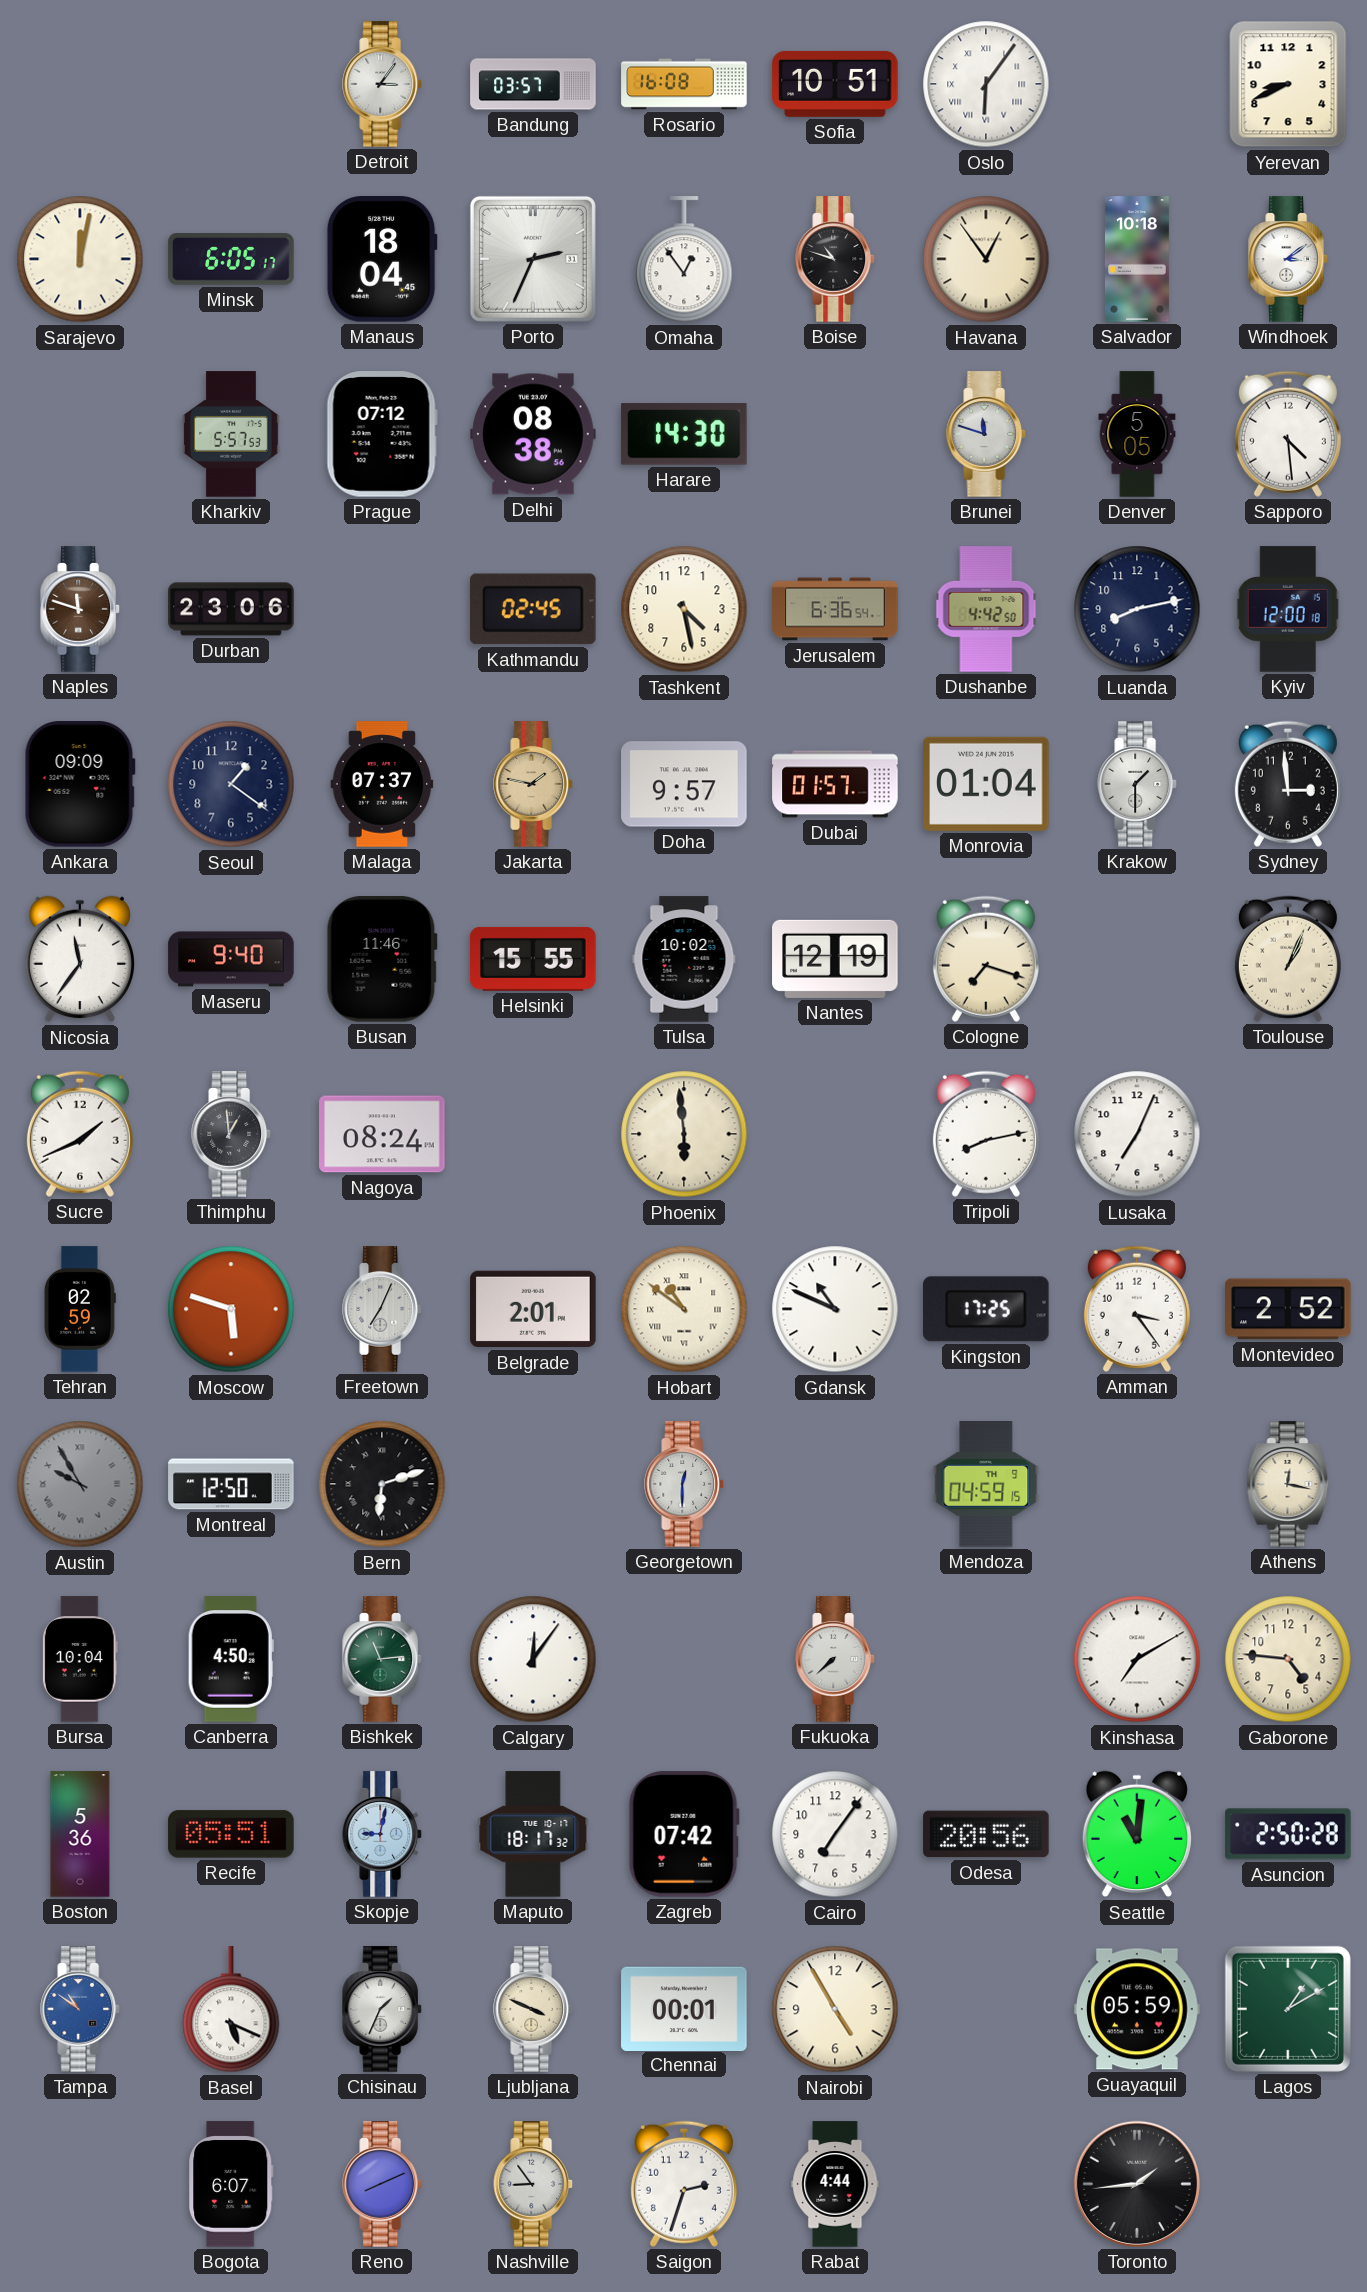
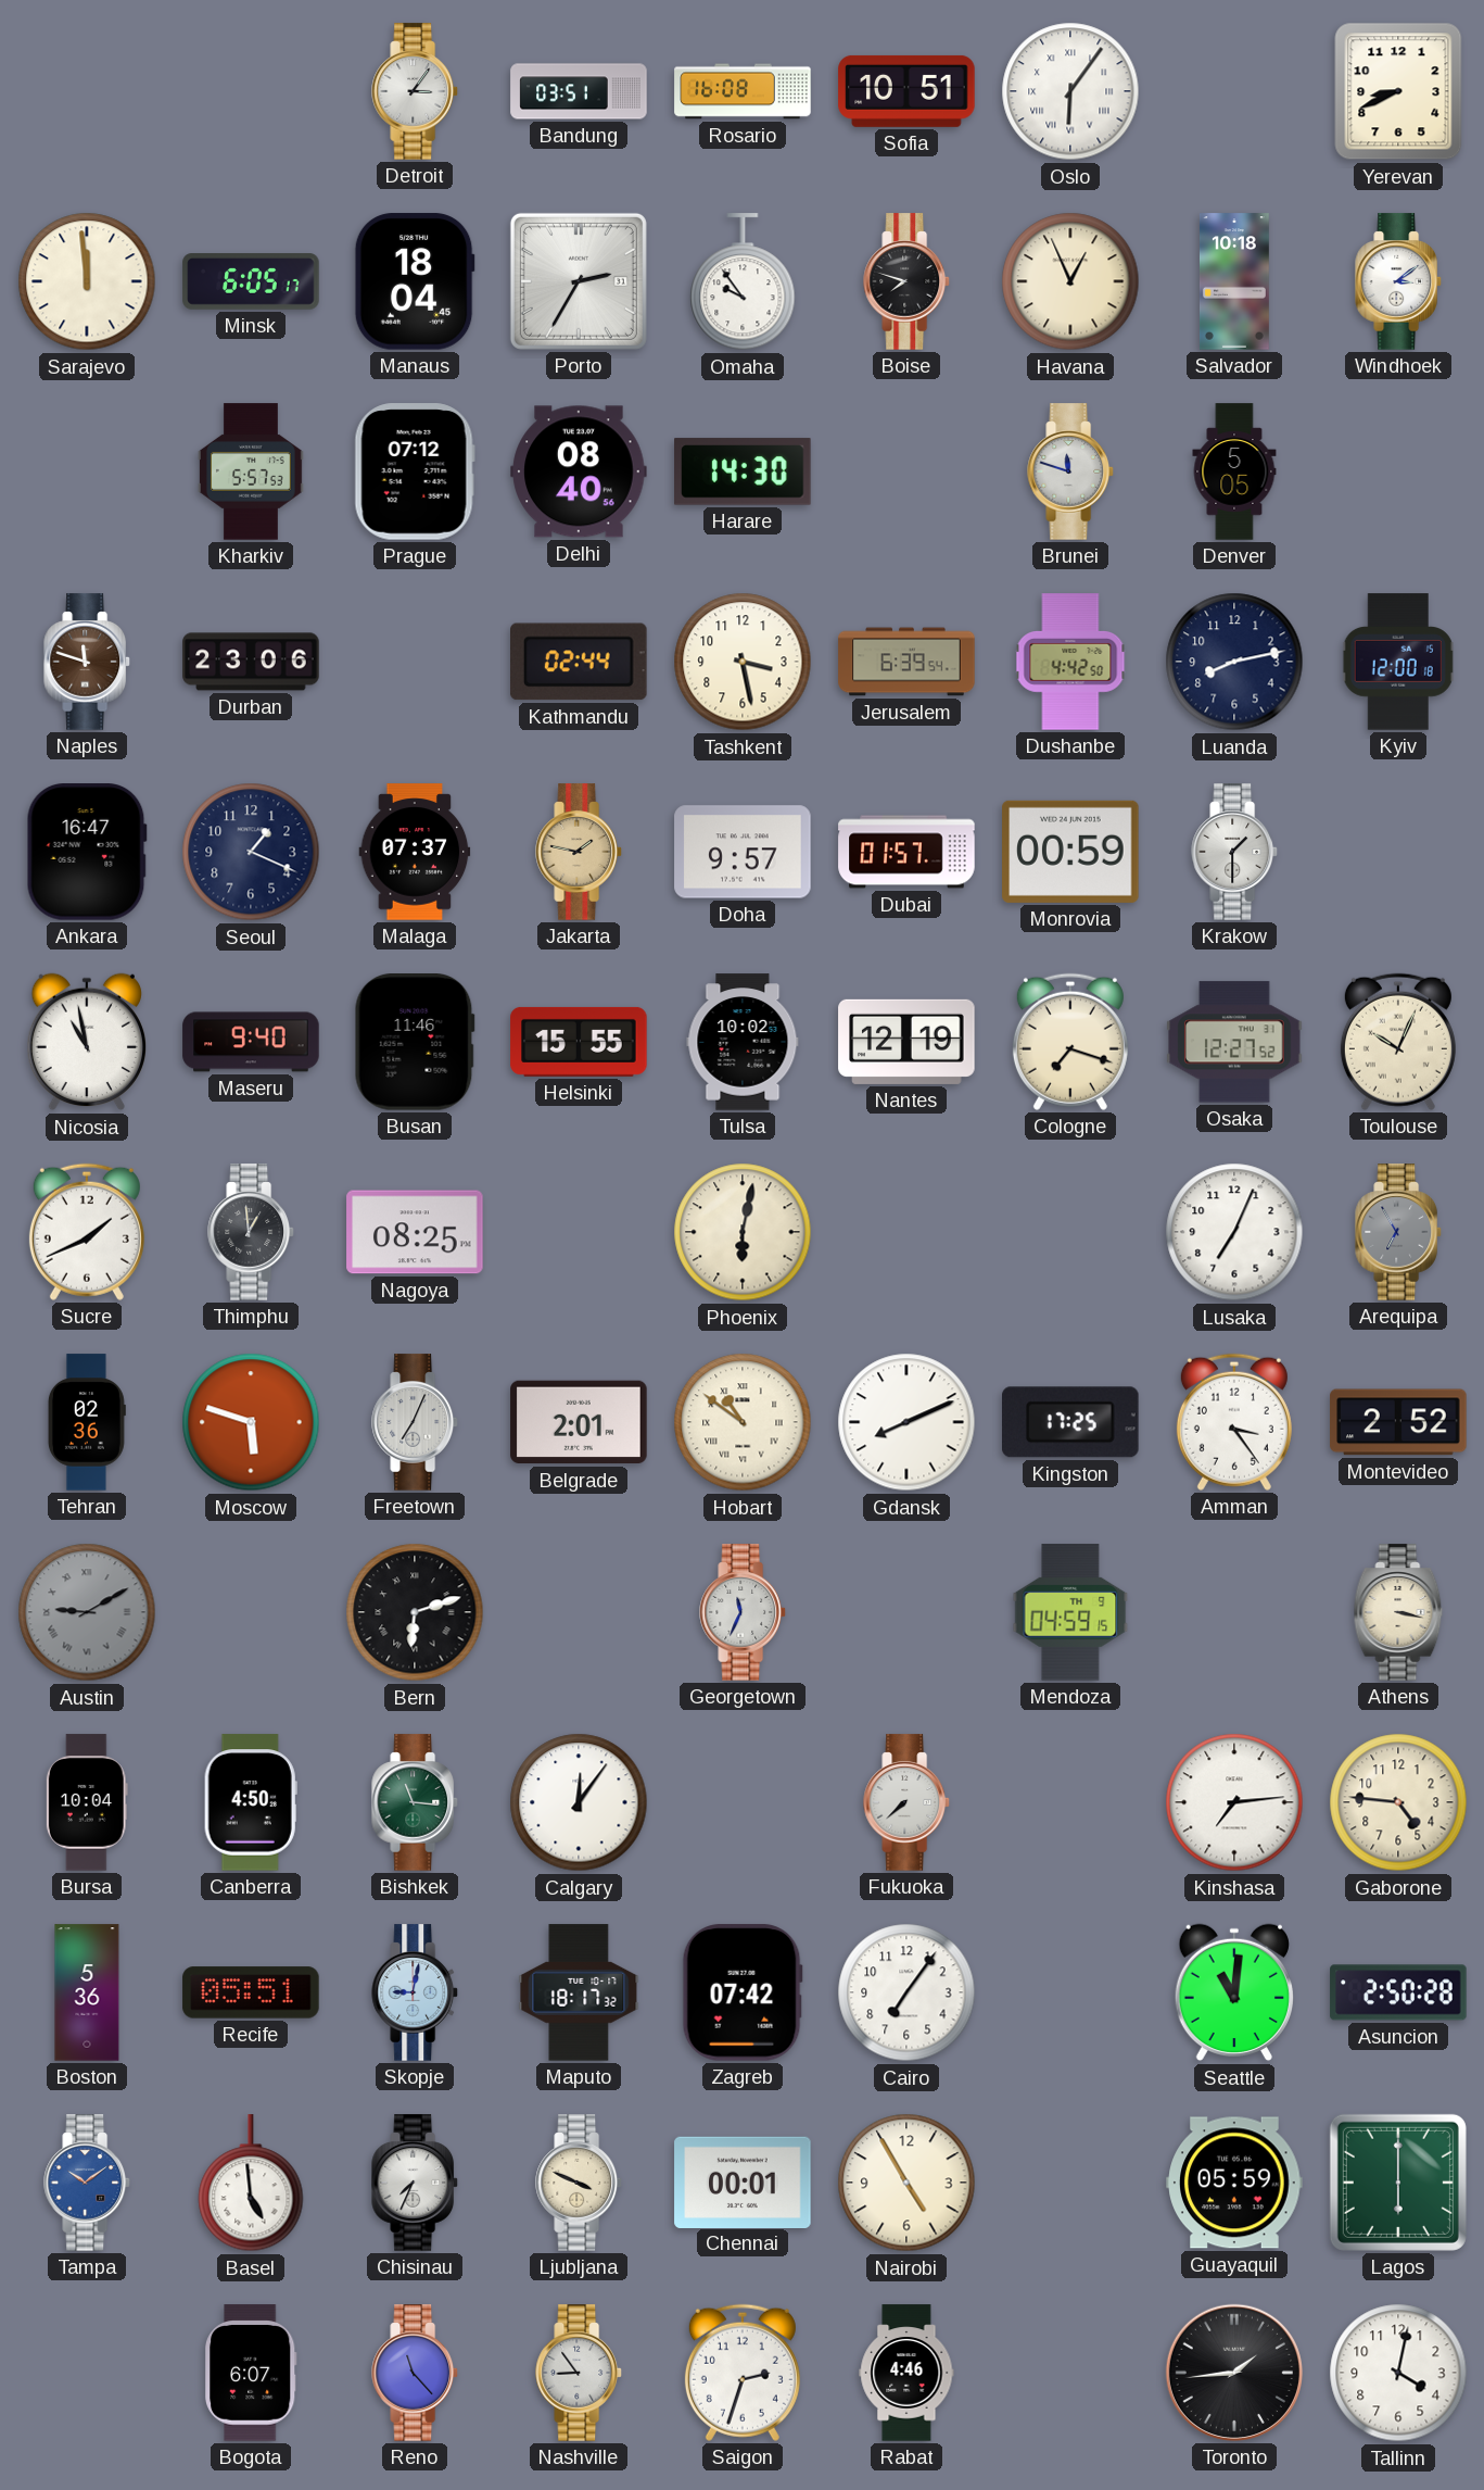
Bandung: 03:57 -> 03:51 (579, 91)
Sarajevo: 12:02 -> 11:59 (87, 281)
Porto: 2:34 -> 2:35 (579, 281)
Omaha: 12:54 -> 9:54 (743, 282)
Boise: 10:48 -> 7:48 (908, 281)
Havana: 12:54 -> 12:56 (1070, 281)
Delhi: 08:38 -> 08:40 (579, 471)
Sapporo: 4:29 -> none (1288, 434)
Kathmandu: 02:45 -> 02:44 (580, 662)
Tashkent: 4:28 -> 3:28 (743, 662)
Jerusalem: 6:36 -> 6:39 (906, 662)
Ankara: 09:09 -> 16:47 (87, 852)
Seoul: 1:21 -> 1:19 (251, 852)
Monrovia: 01:04 -> 00:59 (1070, 852)
Sydney: 2:59 -> none (1288, 784)
Nicosia: 11:36 -> 10:58 (86, 1042)
Osaka: none -> 12:27 (1234, 1042)
Toulouse: 1:04 -> 10:04 (1398, 1042)
Nagoya: 08:24 -> 08:25 (415, 1232)
Phoenix: 5:59 -> 6:02 (743, 1232)
Tripoli: 8:13 -> none (986, 1134)
Arequipa: none -> 6:55 (1399, 1232)
Tehran: 02:59 -> 02:36 (87, 1422)
Gdansk: 10:49 -> 8:11 (906, 1422)
Austin: 9:55 -> 9:10 (87, 1612)
Montreal: 12:50 -> none (231, 1484)
Georgetown: 12:30 -> 11:34 (744, 1612)
Athens: 12:17 -> 3:17 (1398, 1612)
Bishkek: 11:14 -> 11:16 (416, 1802)
Kinshasa: 7:10 -> 7:14 (1234, 1802)
Odesa: 20:56 -> none (986, 1834)
Tampa: 10:51 -> 10:09 (88, 2183)
Basel: 5:19 -> 4:59 (251, 2184)
Chisinau: 1:34 -> 7:34 (416, 2183)
Lagos: 1:10 -> 6:00 (1398, 2183)
Reno: 8:11 -> 11:23 (416, 2373)
Rabat: 4:44 -> 4:46 (906, 2373)
Tallinn: none -> 4:02 (1398, 2373)
